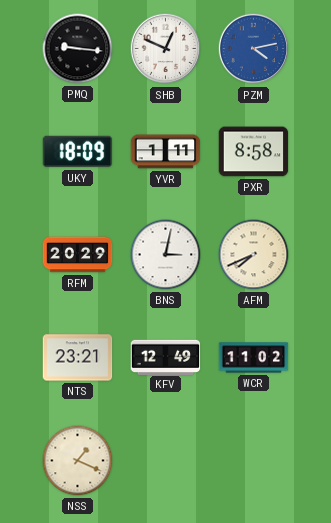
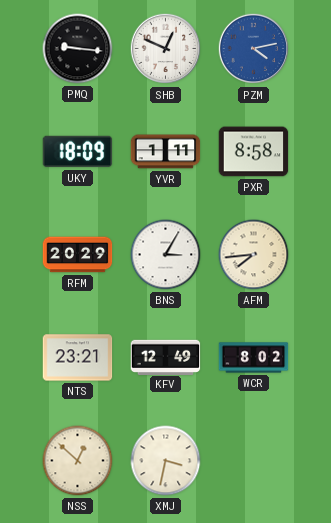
BNS: 3:02 -> 3:05 (166, 255)
AFM: 7:41 -> 7:44 (254, 255)
WCR: 11:02 -> 8:02 (254, 358)
NSS: 1:19 -> 12:52 (78, 461)
XMJ: none -> 3:32 (166, 461)
